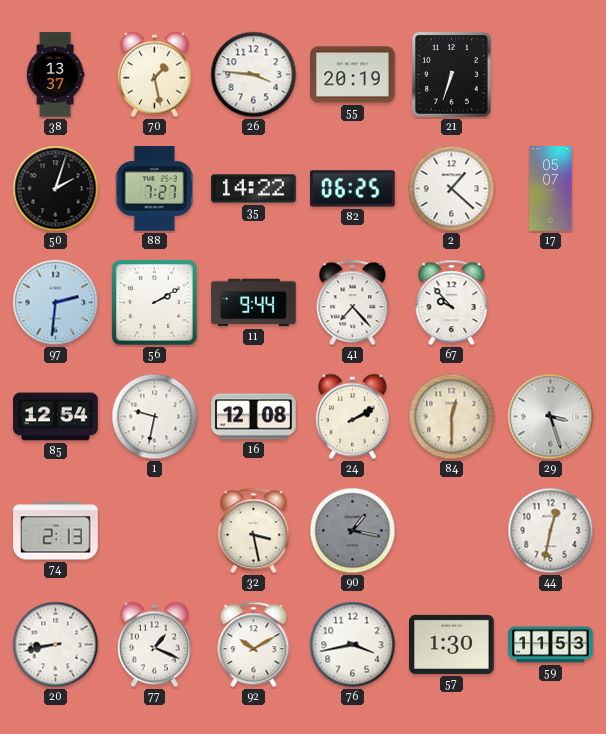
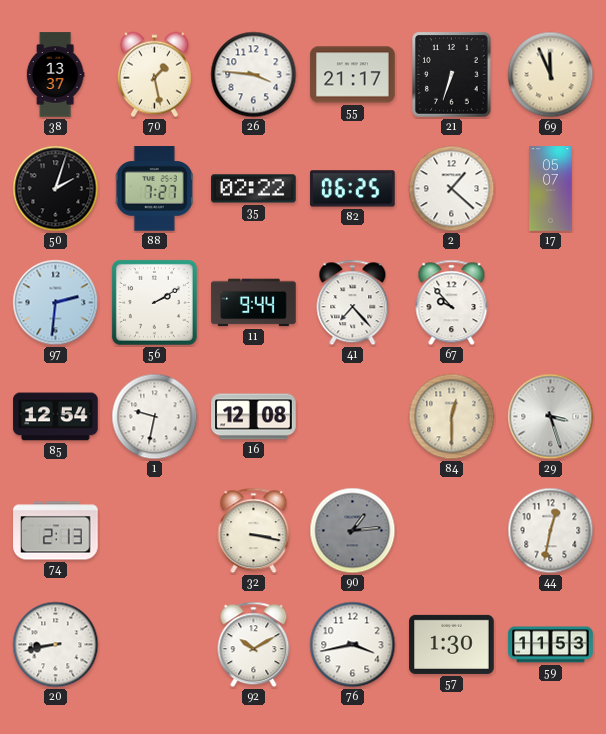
55: 20:19 -> 21:17 (353, 75)
69: none -> 11:56 (551, 75)
35: 14:22 -> 02:22 (254, 189)
24: 2:10 -> none (352, 417)
32: 3:28 -> 3:17 (254, 531)
90: 1:17 -> 1:14 (353, 531)
77: 1:19 -> none (154, 645)
